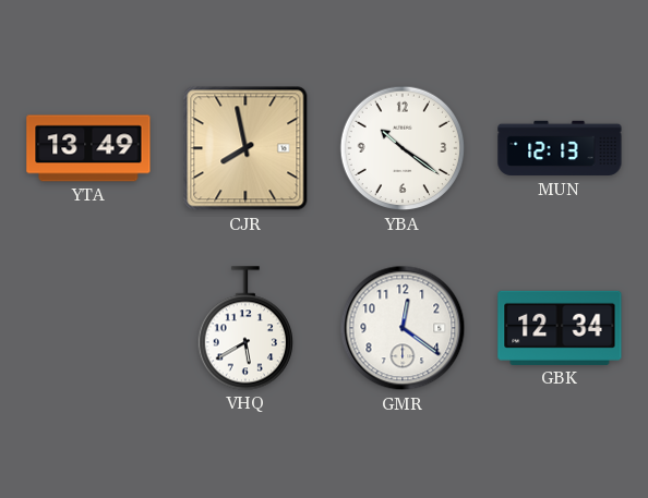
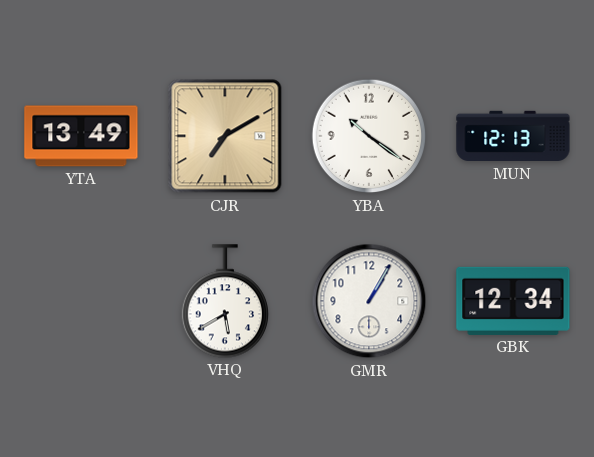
CJR: 7:58 -> 7:10 (225, 136)
GMR: 12:21 -> 1:05 (369, 301)
